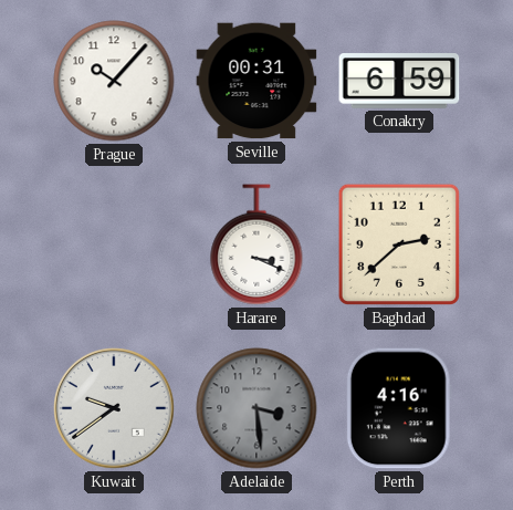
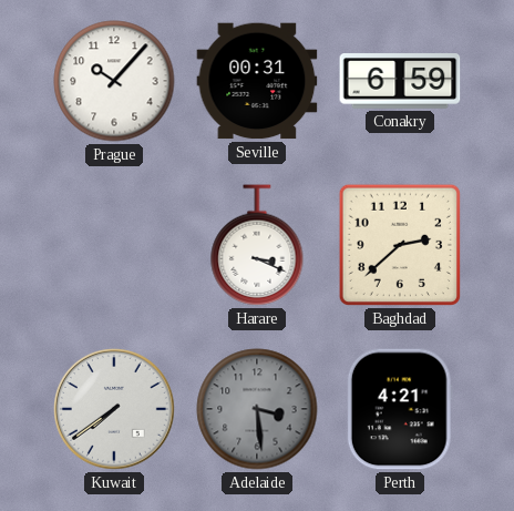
Kuwait: 9:39 -> 7:39 (115, 410)
Perth: 4:16 -> 4:21 (400, 409)
